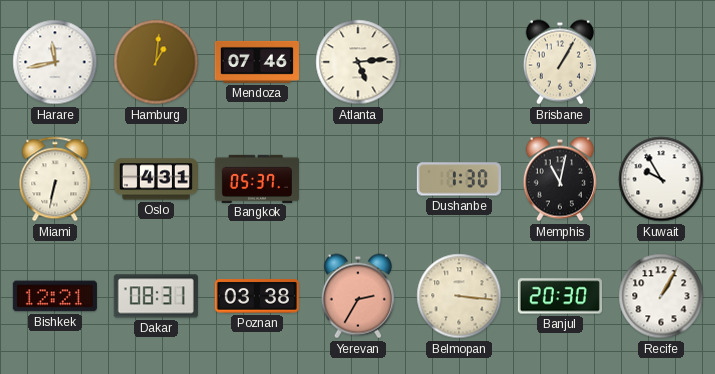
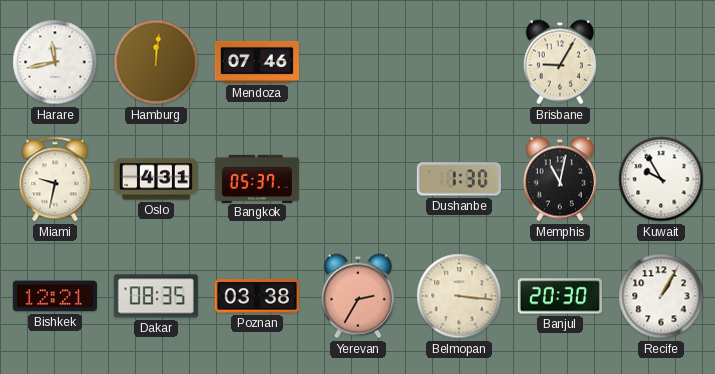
Hamburg: 1:01 -> 12:01 (156, 62)
Atlanta: 5:14 -> none (358, 62)
Brisbane: 1:05 -> 9:05 (560, 62)
Miami: 6:32 -> 9:32 (55, 179)
Dakar: 08:31 -> 08:35 (156, 296)
